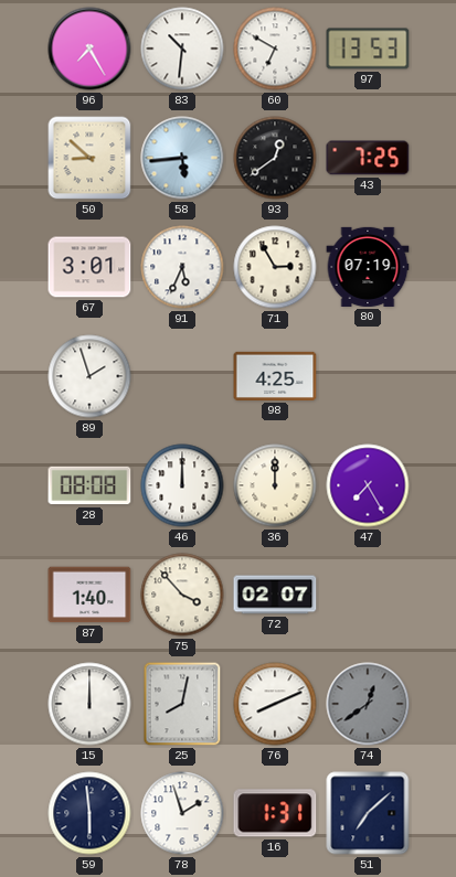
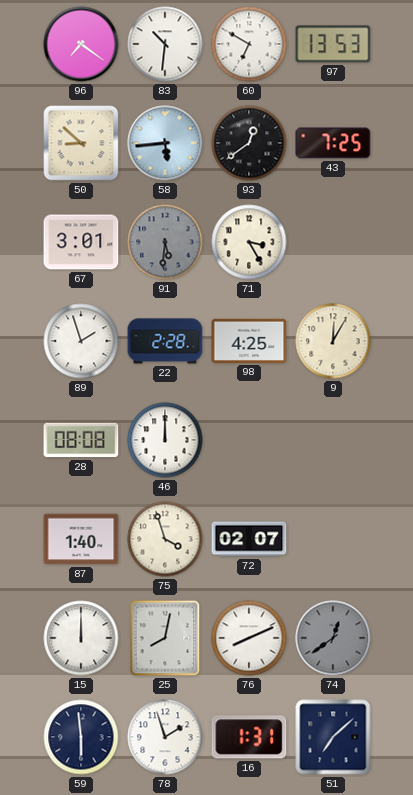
96: 7:25 -> 7:21 (81, 44)
91: 5:34 -> 5:31 (165, 242)
91 dial: white -> grey (165, 242)
71: 2:55 -> 3:25 (249, 242)
80: 07:19 -> none (368, 267)
22: none -> 2:28 (165, 341)
9: none -> 12:05 (333, 341)
36: 12:00 -> none (275, 485)
47: 7:25 -> none (368, 485)
75: 3:53 -> 3:57 (165, 539)
